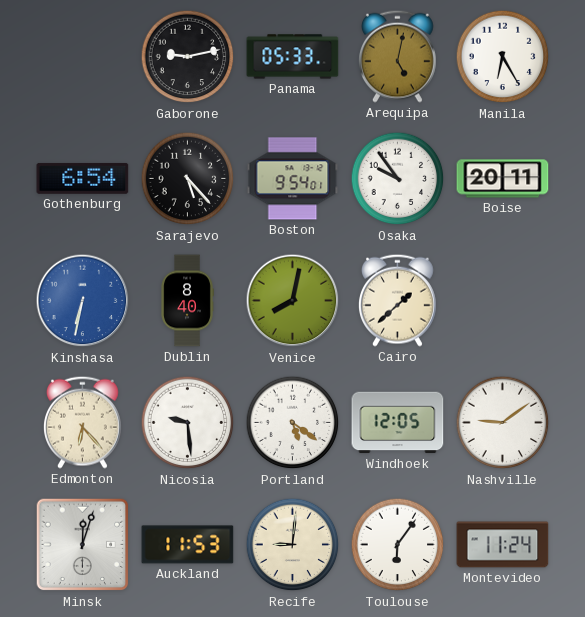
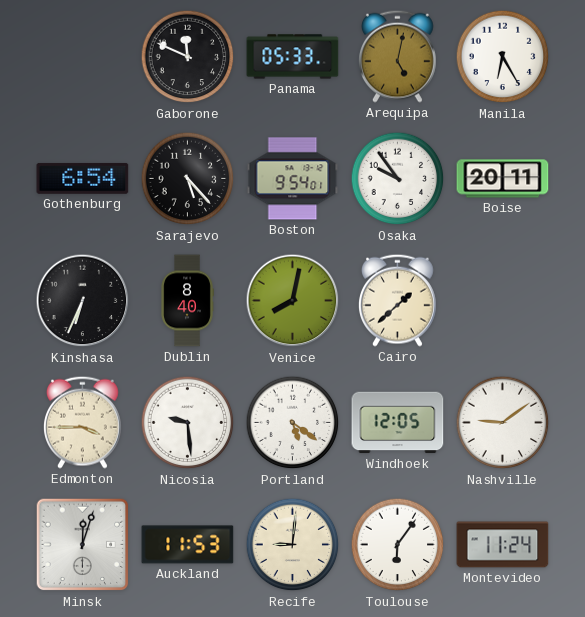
Gaborone: 9:13 -> 11:49 (188, 57)
Kinshasa: 6:32 -> 6:34 (83, 301)
Kinshasa dial: blue -> black (83, 301)
Edmonton: 6:23 -> 3:45 (82, 422)
